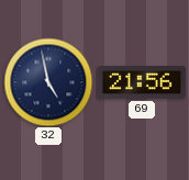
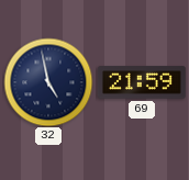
69: 21:56 -> 21:59 (142, 82)
